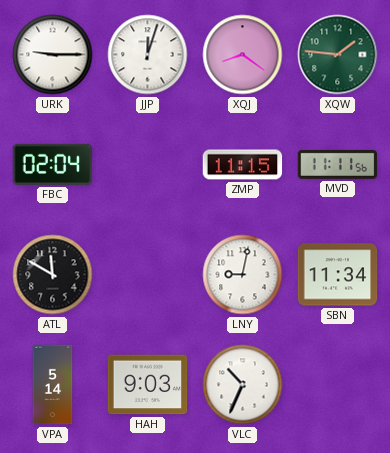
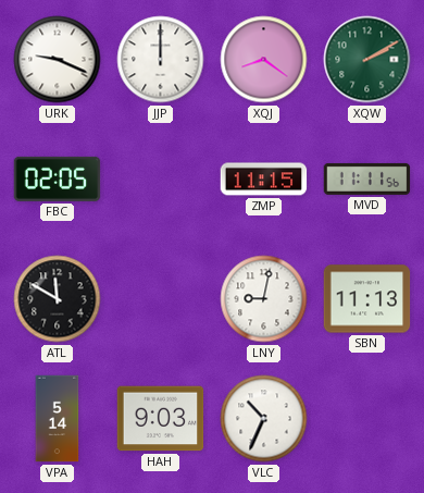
URK: 9:15 -> 9:19 (58, 60)
JJP: 12:03 -> 12:00 (161, 60)
XQW: 1:46 -> 2:10 (367, 60)
FBC: 02:04 -> 02:05 (58, 178)
SBN: 11:34 -> 11:13 (367, 299)
